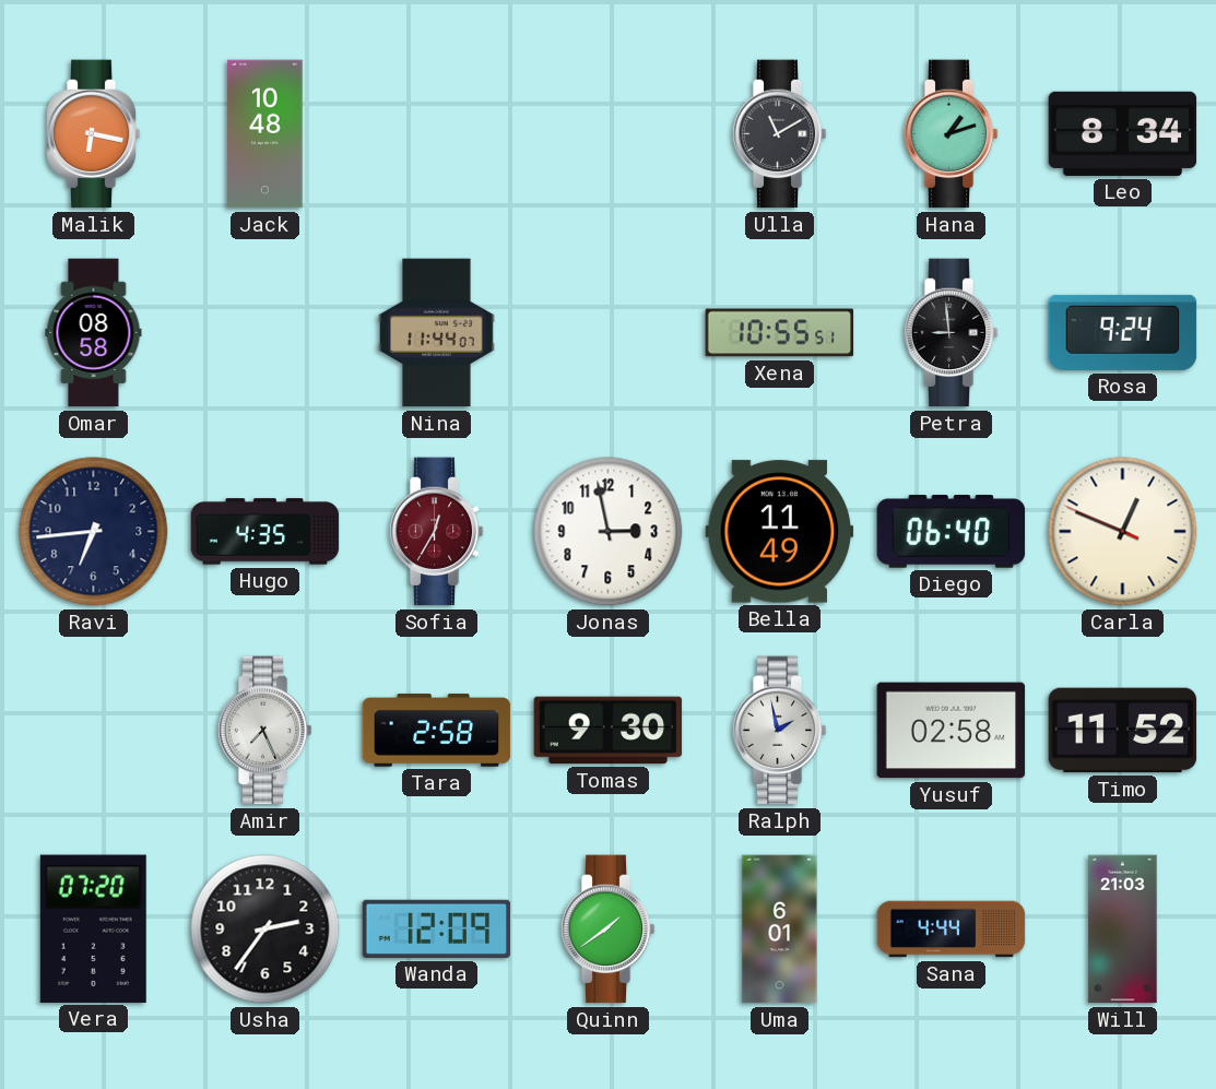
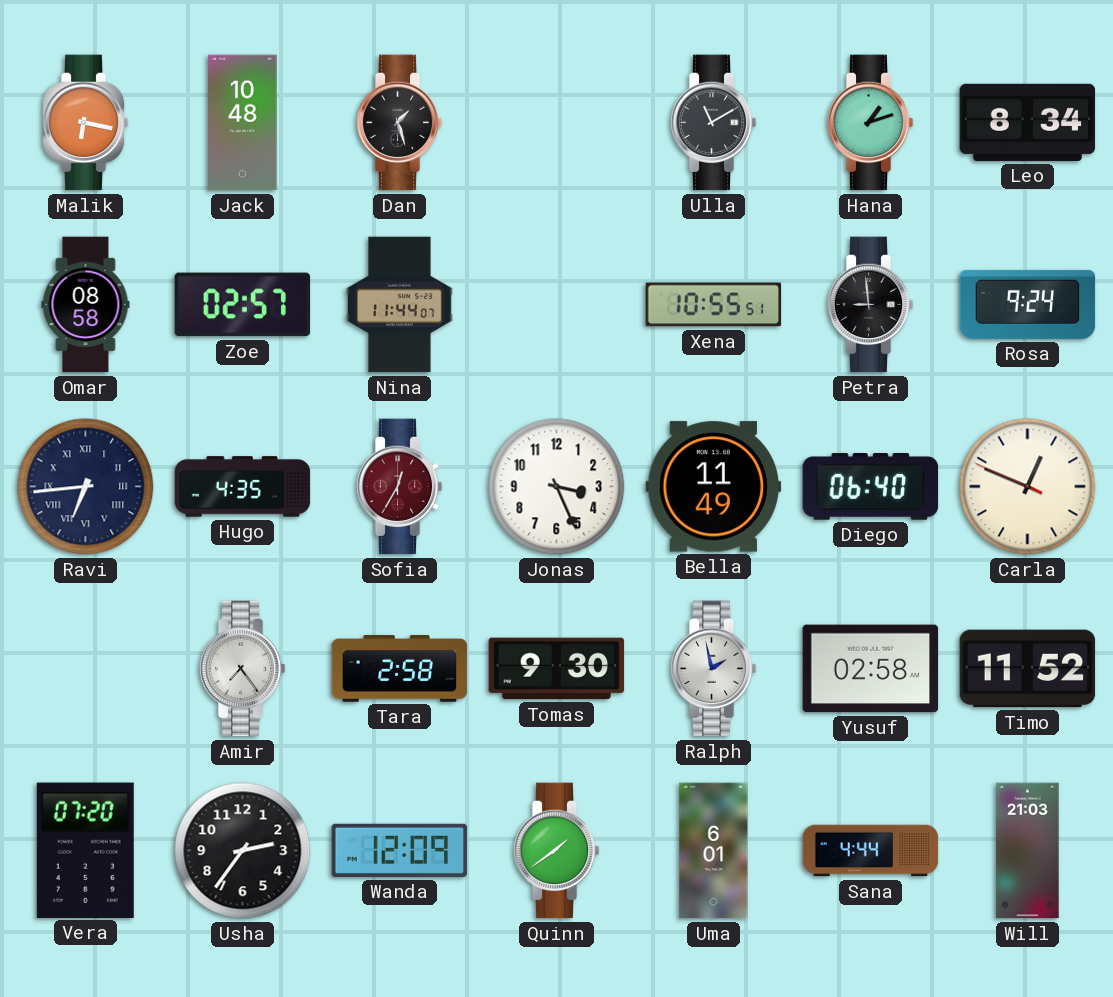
Dan: none -> 1:27 (399, 123)
Zoe: none -> 02:57 (243, 305)
Ravi numerals: Arabic -> Roman (86, 487)
Jonas: 2:58 -> 3:26 (557, 487)
Amir: 7:26 -> 7:24 (242, 669)
